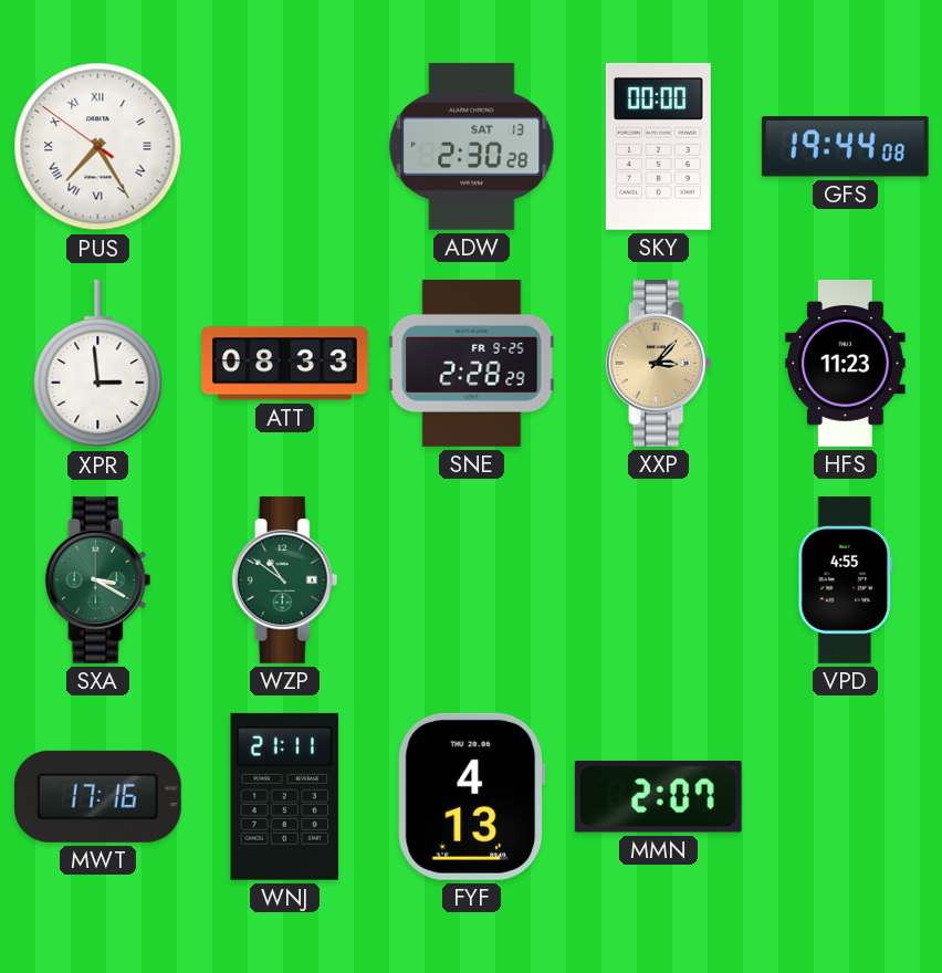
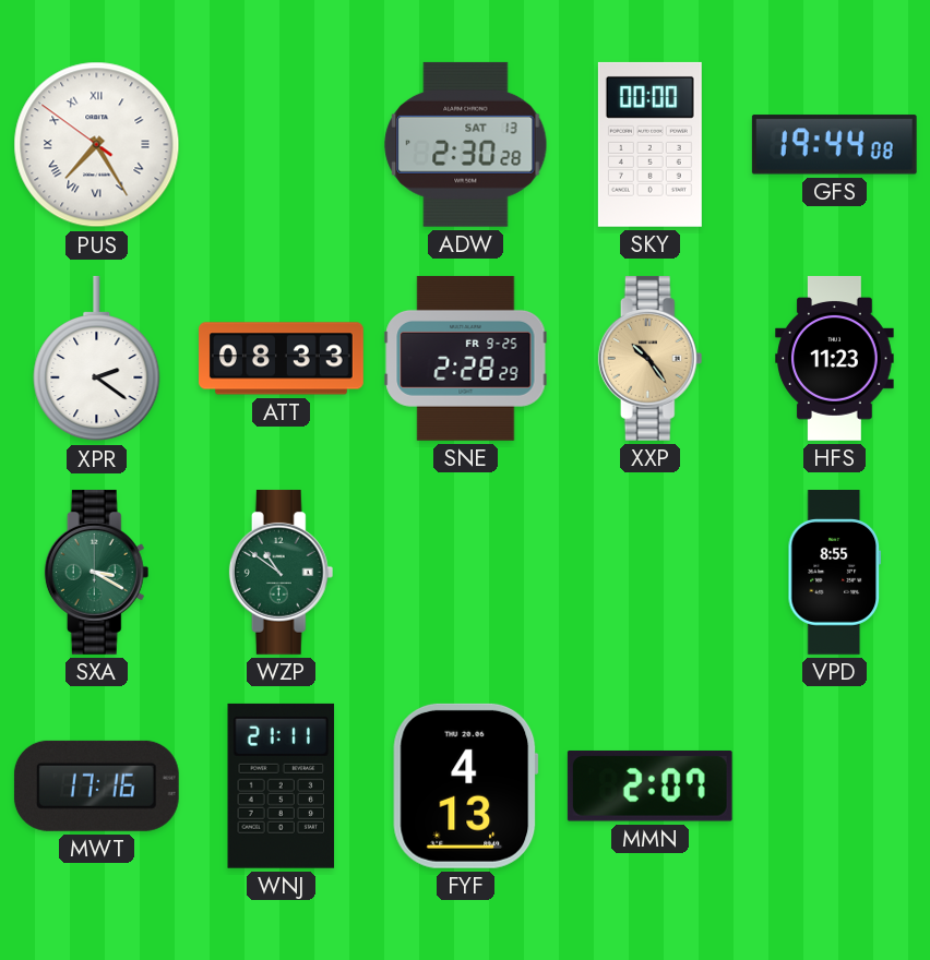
XPR: 2:59 -> 2:21 (97, 359)
XXP: 3:07 -> 10:24 (651, 358)
VPD: 4:55 -> 8:55 (835, 573)
